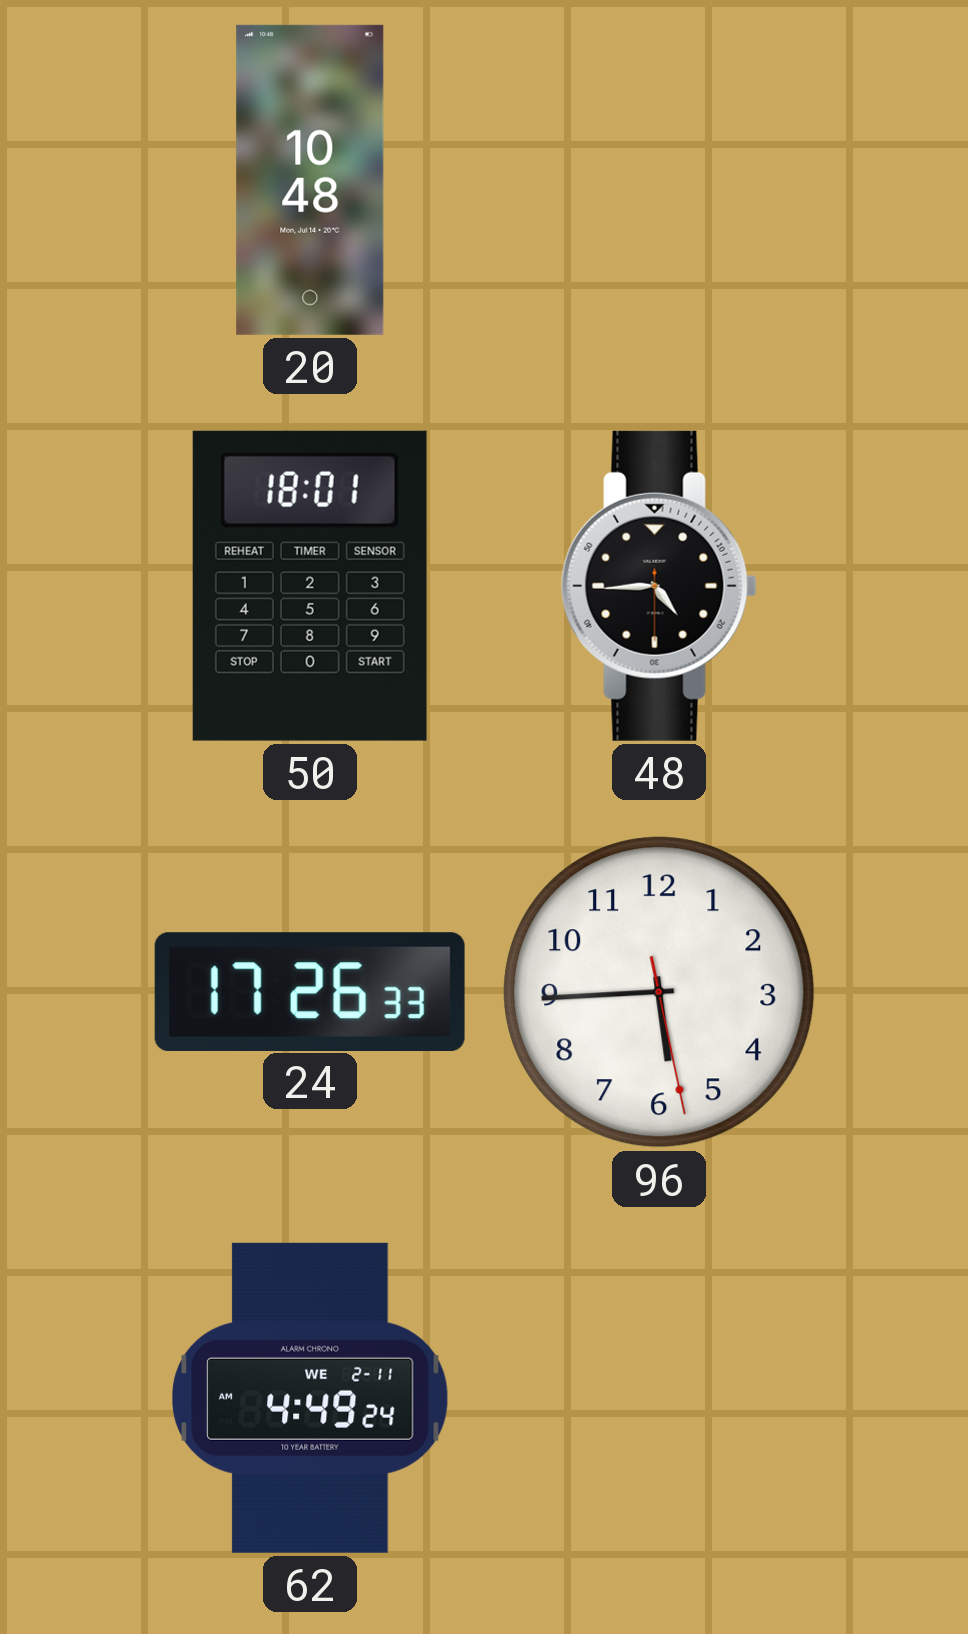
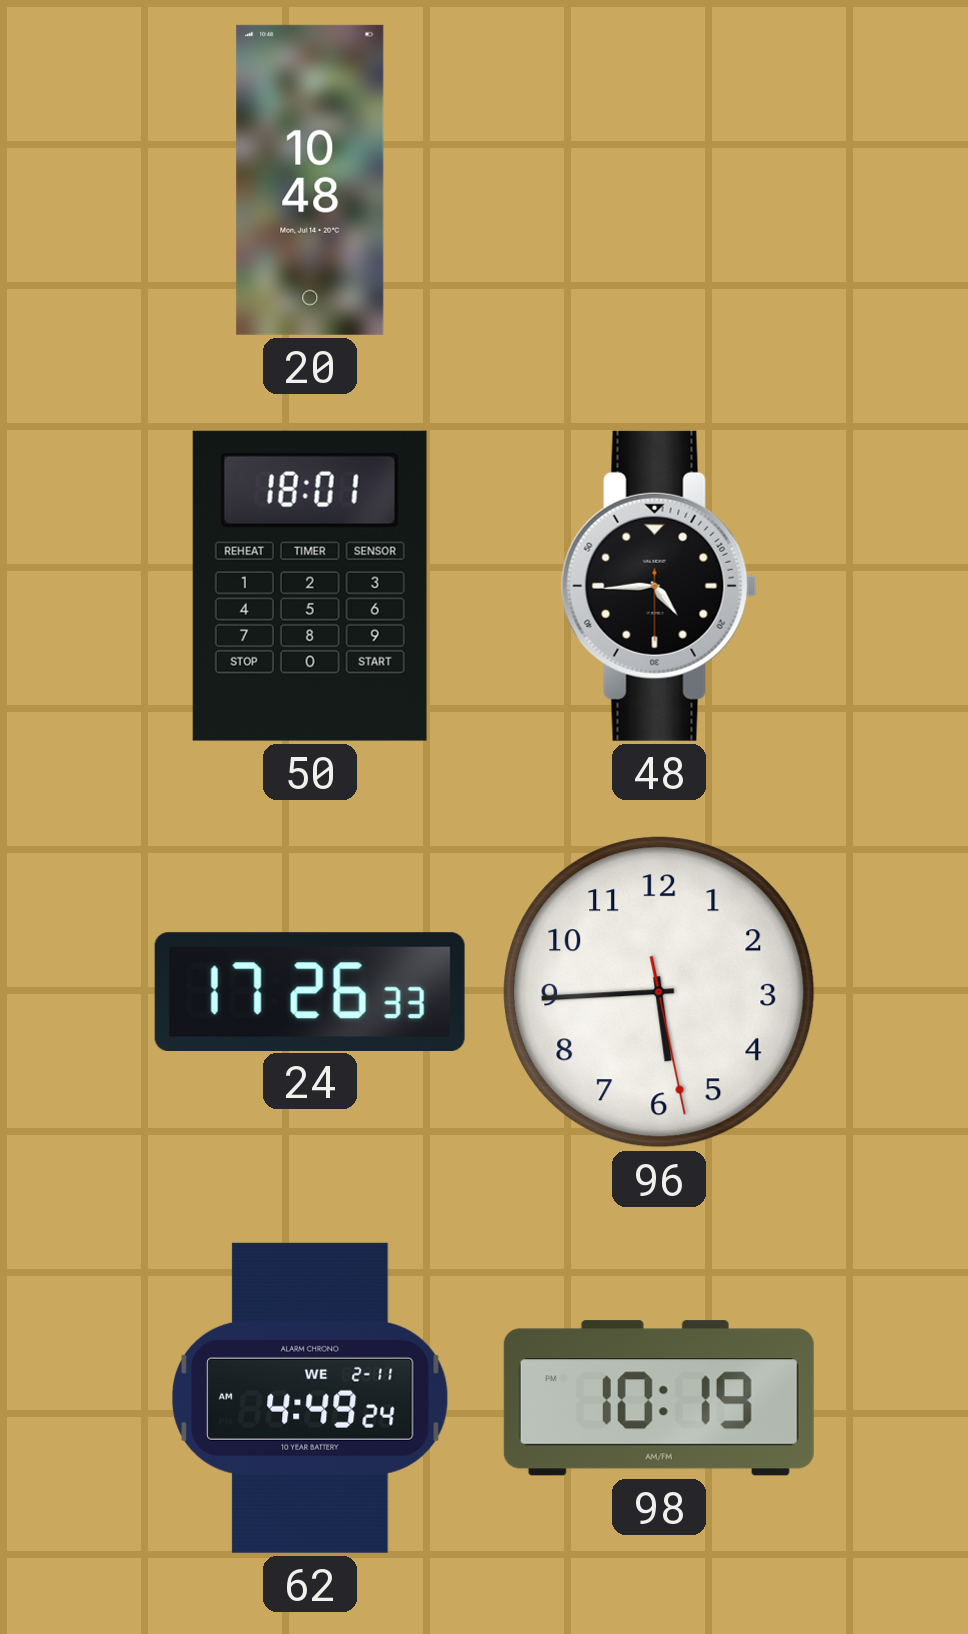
98: none -> 10:19 (659, 1398)
